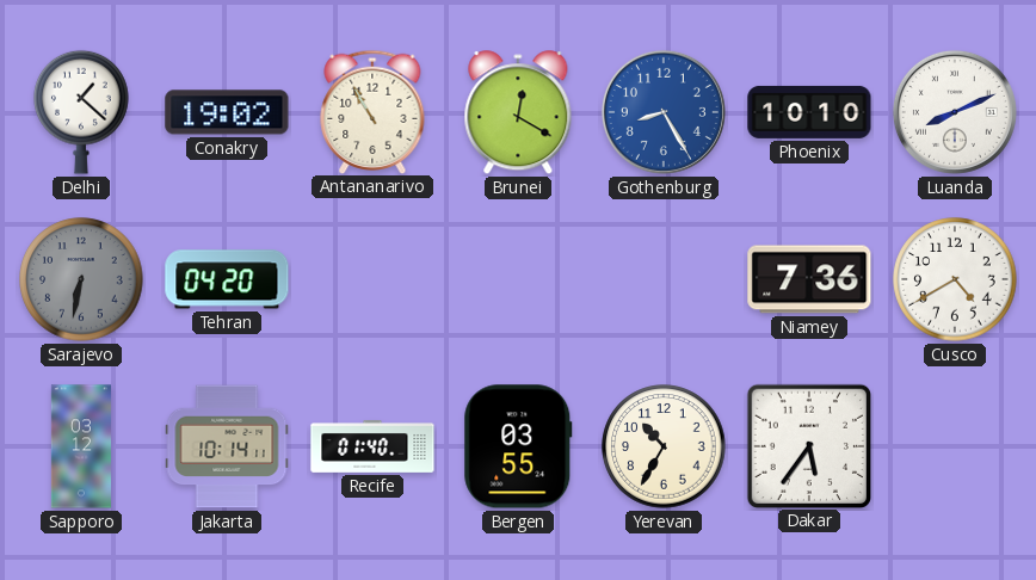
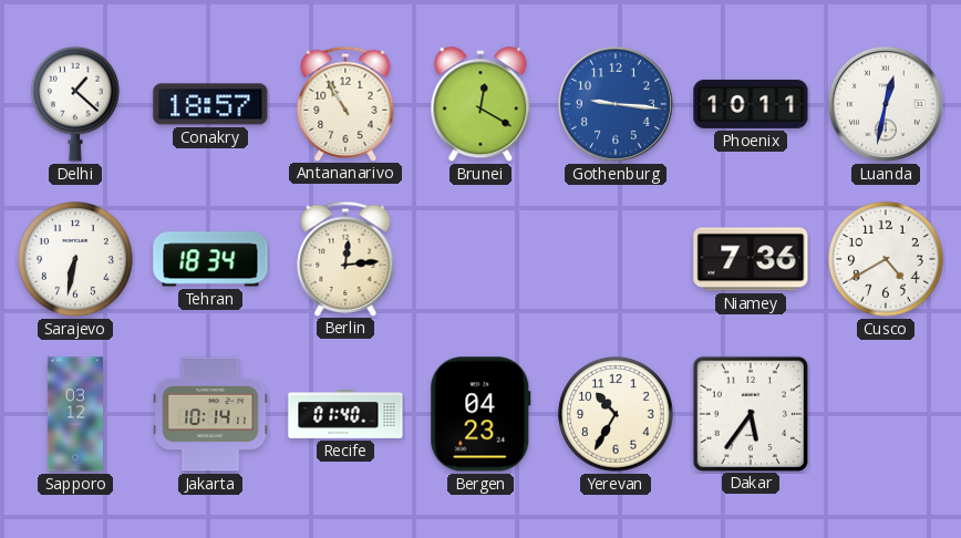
Conakry: 19:02 -> 18:57 (210, 104)
Gothenburg: 8:25 -> 9:16 (616, 104)
Phoenix: 10:10 -> 10:11 (751, 104)
Luanda: 8:11 -> 12:32 (886, 104)
Sarajevo dial: grey -> white (75, 259)
Tehran: 04:20 -> 18:34 (210, 259)
Berlin: none -> 12:14 (345, 258)
Bergen: 03:55 -> 04:23 (480, 414)
